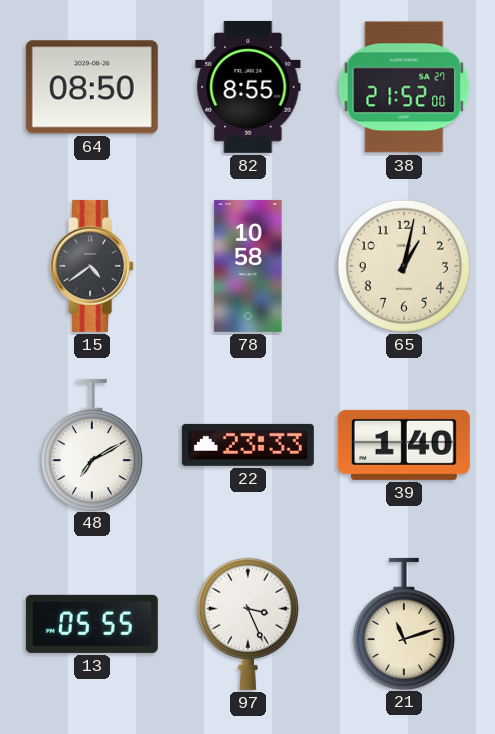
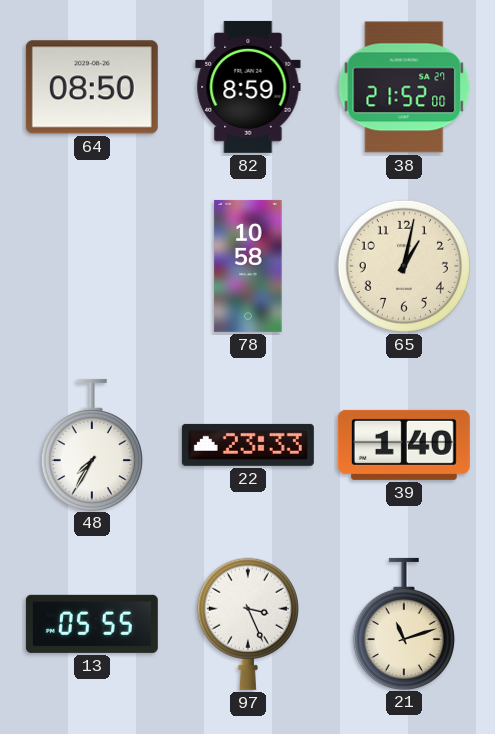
82: 8:55 -> 8:59 (248, 87)
15: 4:39 -> none (93, 266)
48: 7:10 -> 7:35 (92, 444)
